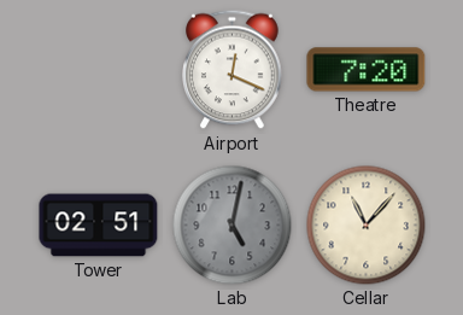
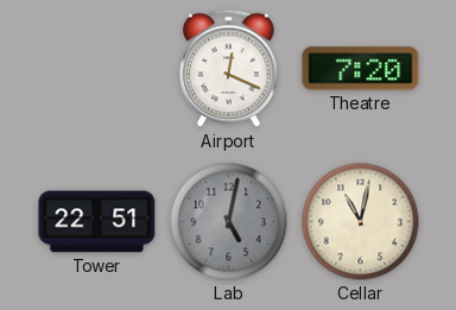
Tower: 02:51 -> 22:51 (97, 222)
Cellar: 11:07 -> 11:02 (361, 222)
